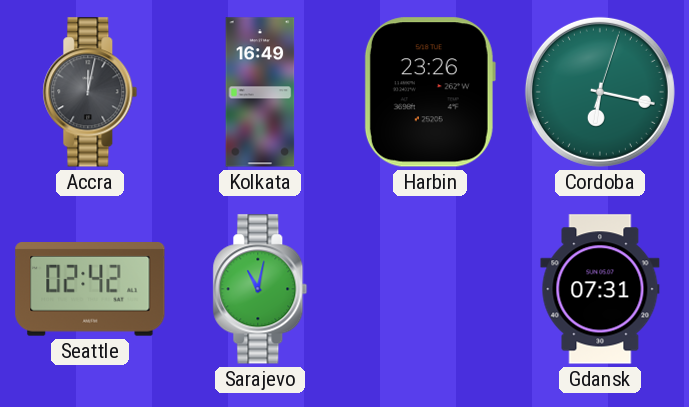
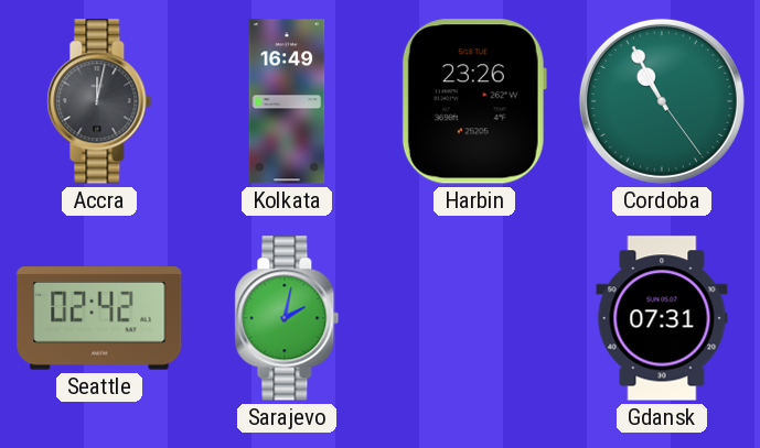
Cordoba: 6:17 -> 10:55 (662, 101)
Sarajevo: 11:02 -> 2:02 (287, 318)
